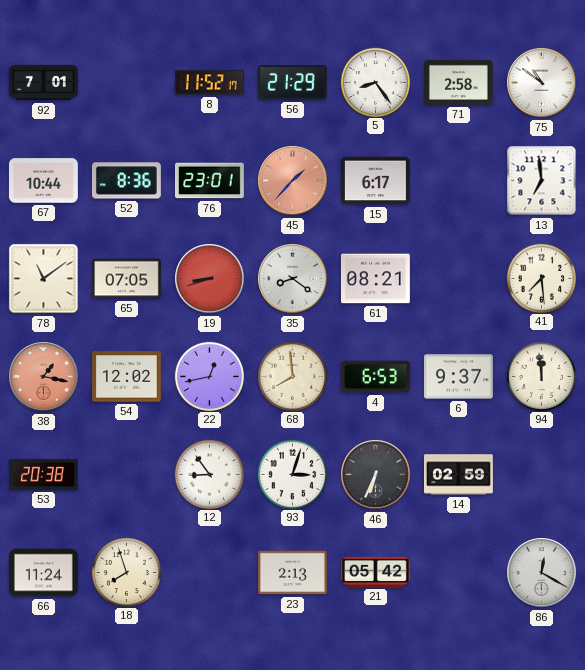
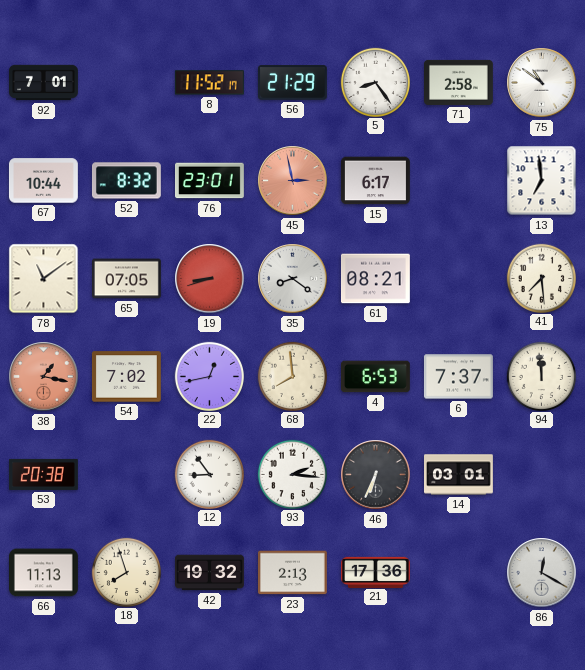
52: 8:36 -> 8:32 (126, 181)
45: 1:37 -> 2:58 (293, 181)
54: 12:02 -> 7:02 (126, 377)
6: 9:37 -> 7:37 (458, 377)
93: 3:03 -> 2:16 (292, 474)
14: 02:59 -> 03:01 (459, 475)
66: 11:24 -> 11:13 (44, 573)
42: none -> 19:32 (210, 573)
21: 05:42 -> 17:36 (376, 572)
